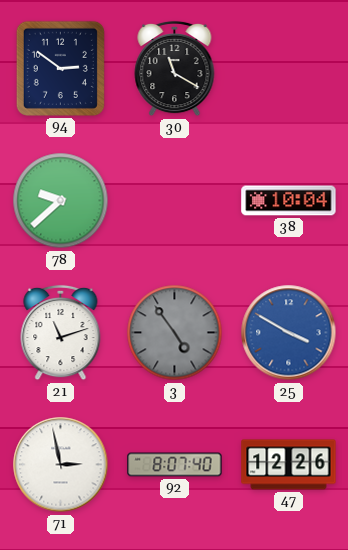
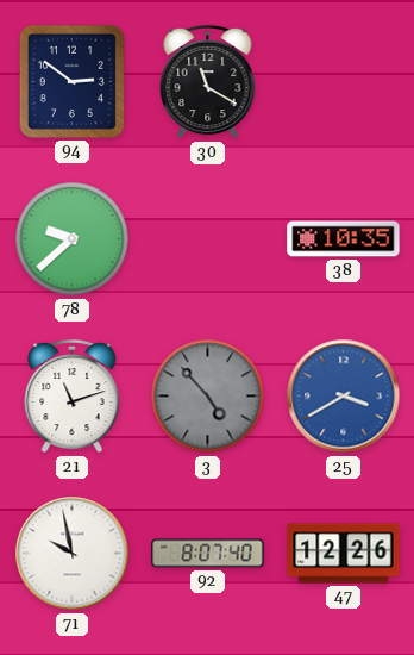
38: 10:04 -> 10:35 (344, 239)
3: 4:54 -> 4:53 (208, 397)
25: 3:50 -> 3:40 (344, 397)
71: 2:58 -> 9:58 (73, 554)
